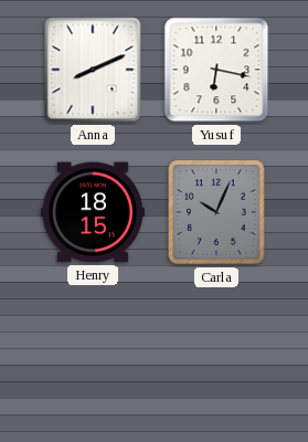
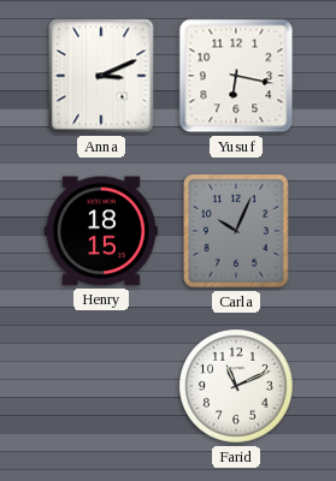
Anna: 8:11 -> 3:11 (101, 76)
Farid: none -> 11:11 (237, 387)
